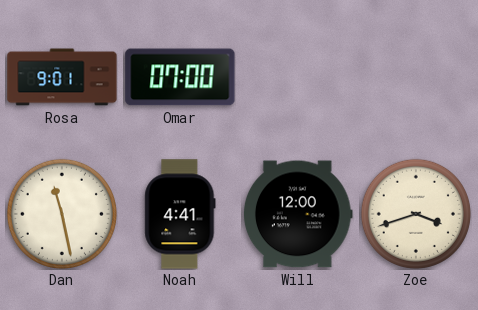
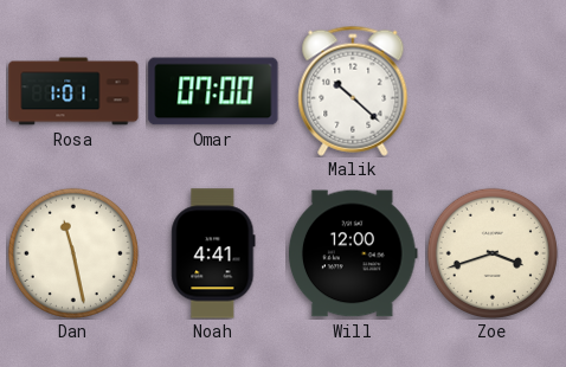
Rosa: 9:01 -> 1:01 (73, 91)
Malik: none -> 10:22 (353, 91)
